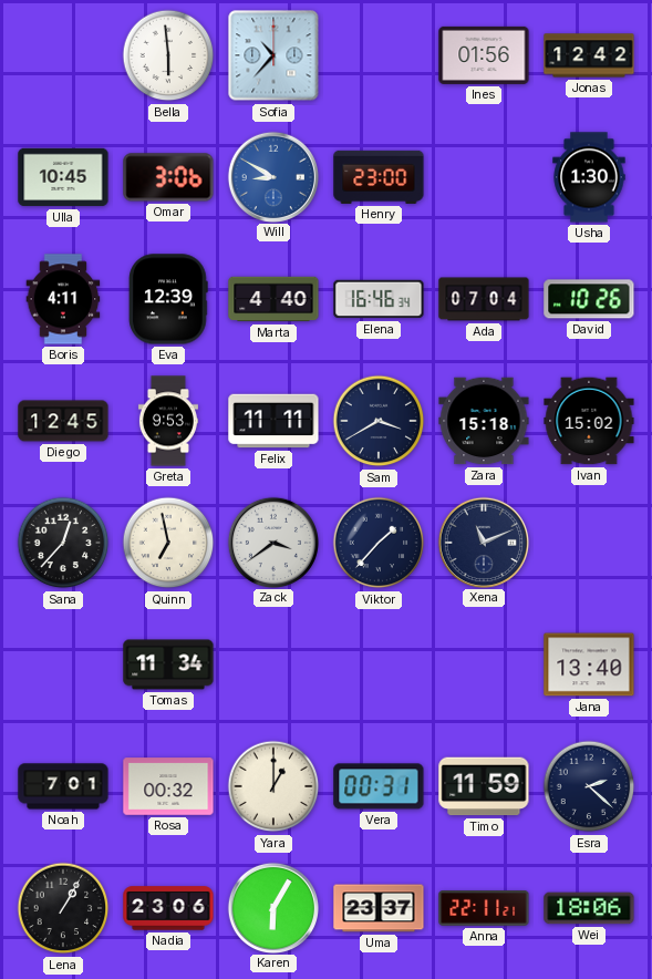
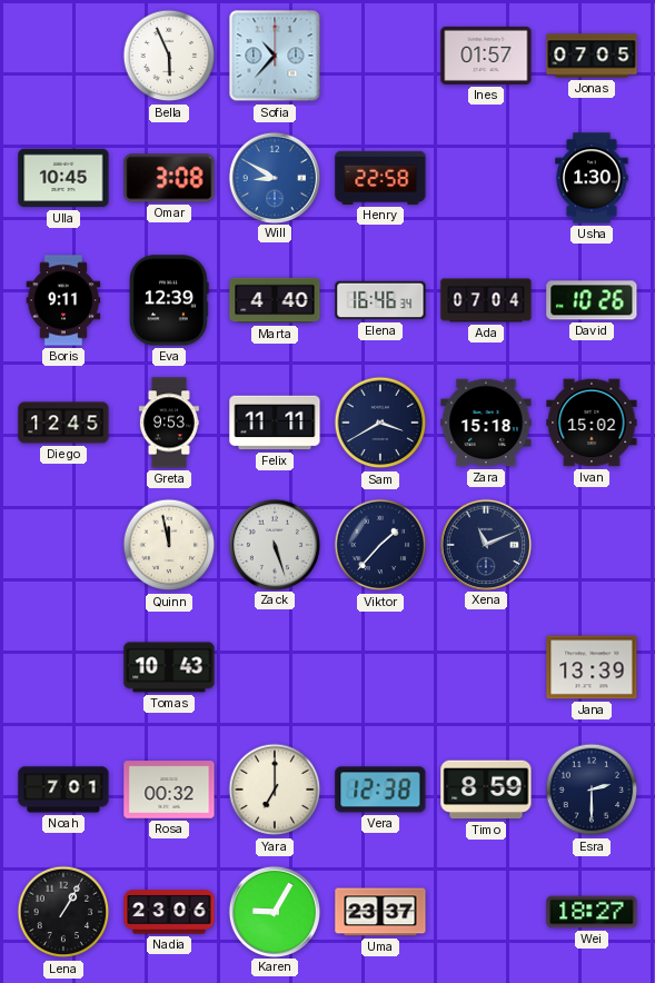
Bella: 5:59 -> 5:56 (169, 56)
Ines: 01:56 -> 01:57 (486, 56)
Jonas: 12:42 -> 07:05 (592, 56)
Omar: 3:06 -> 3:08 (169, 178)
Henry: 23:00 -> 22:58 (380, 178)
Boris: 4:11 -> 9:11 (63, 300)
Sana: 12:37 -> none (63, 543)
Quinn: 6:58 -> 11:58 (169, 545)
Zack: 3:39 -> 5:27 (274, 544)
Tomas: 11:34 -> 10:43 (169, 667)
Jana: 13:40 -> 13:39 (592, 667)
Yara: 1:00 -> 7:00 (275, 790)
Vera: 00:31 -> 12:38 (380, 790)
Timo: 11:59 -> 8:59 (486, 790)
Esra: 2:22 -> 2:30 (592, 790)
Karen: 6:05 -> 9:05 (274, 911)
Anna: 22:11 -> none (484, 909)
Wei: 18:06 -> 18:27 (592, 912)
